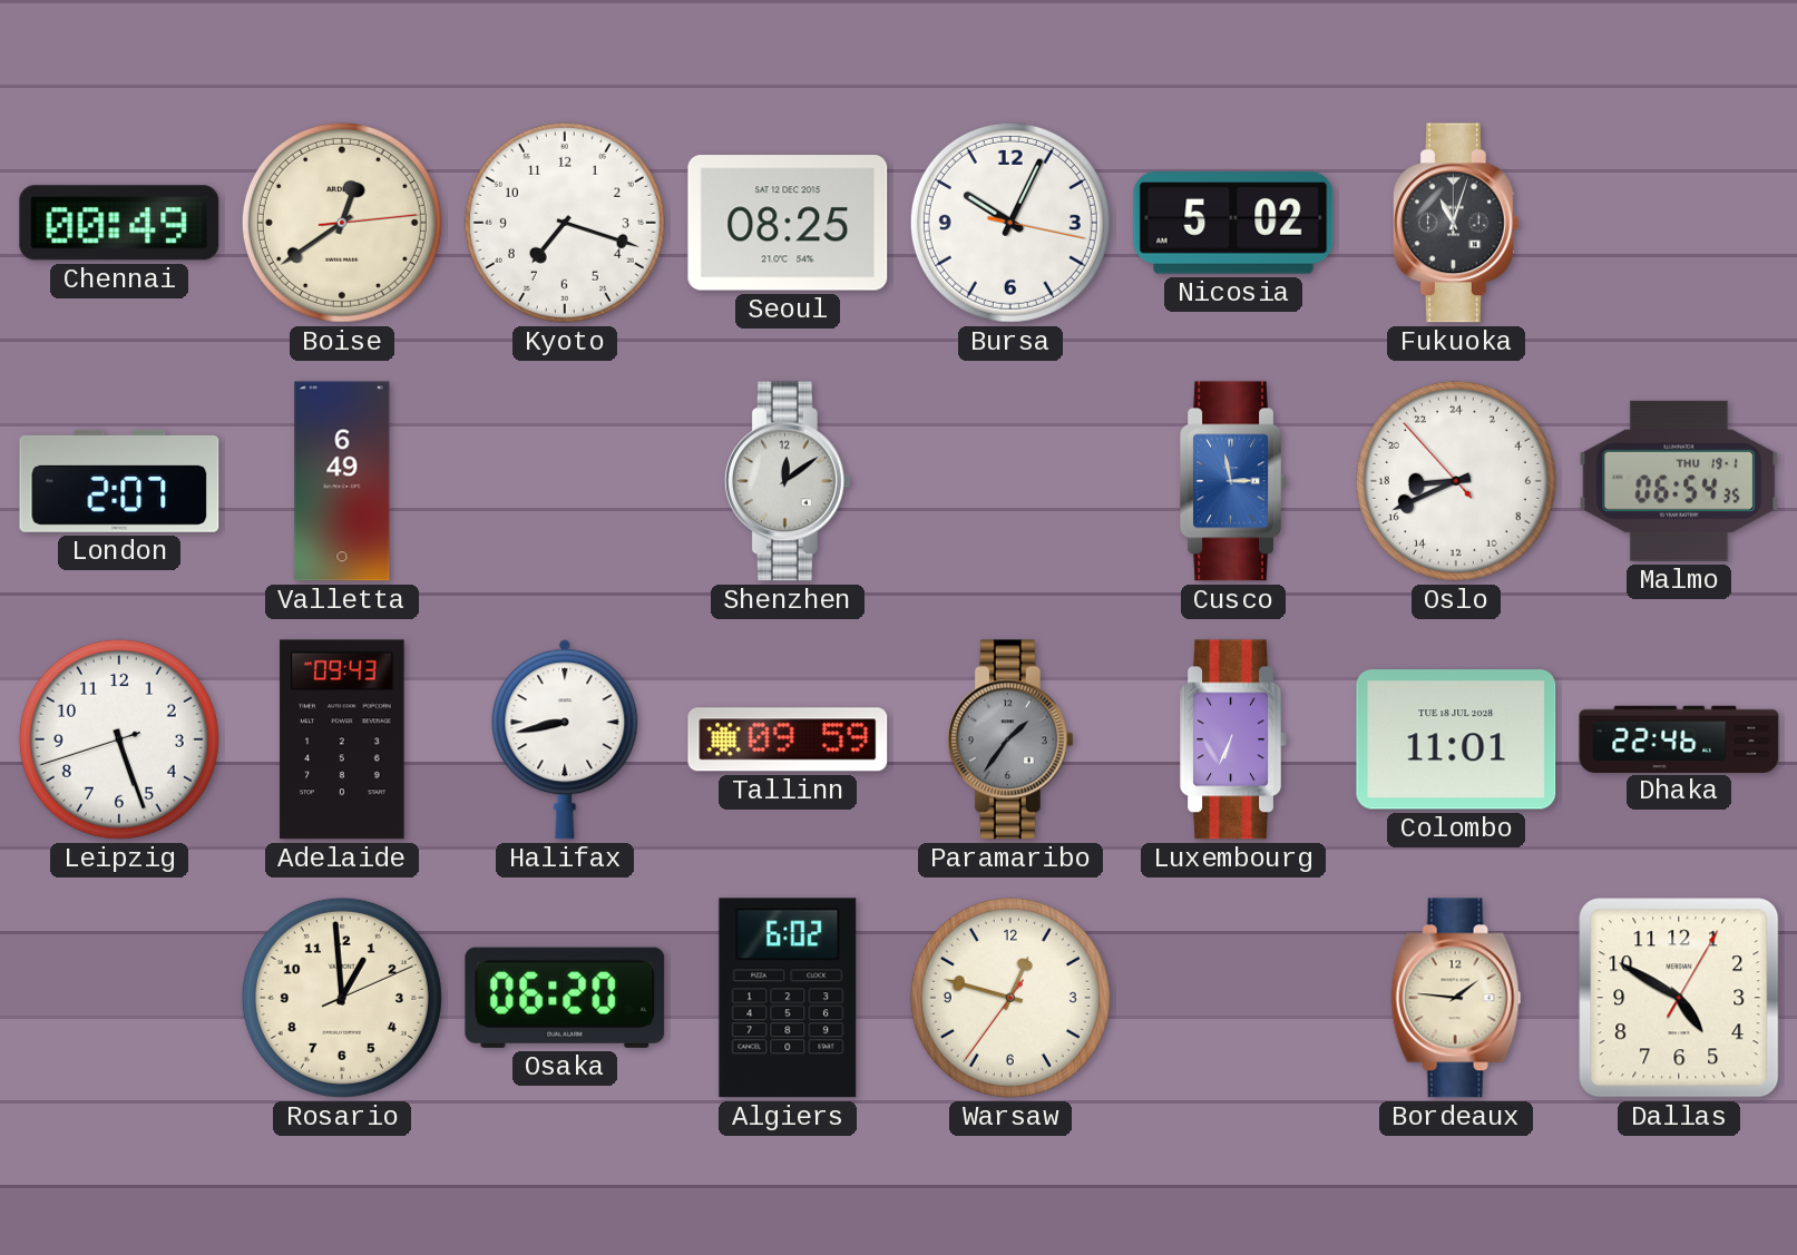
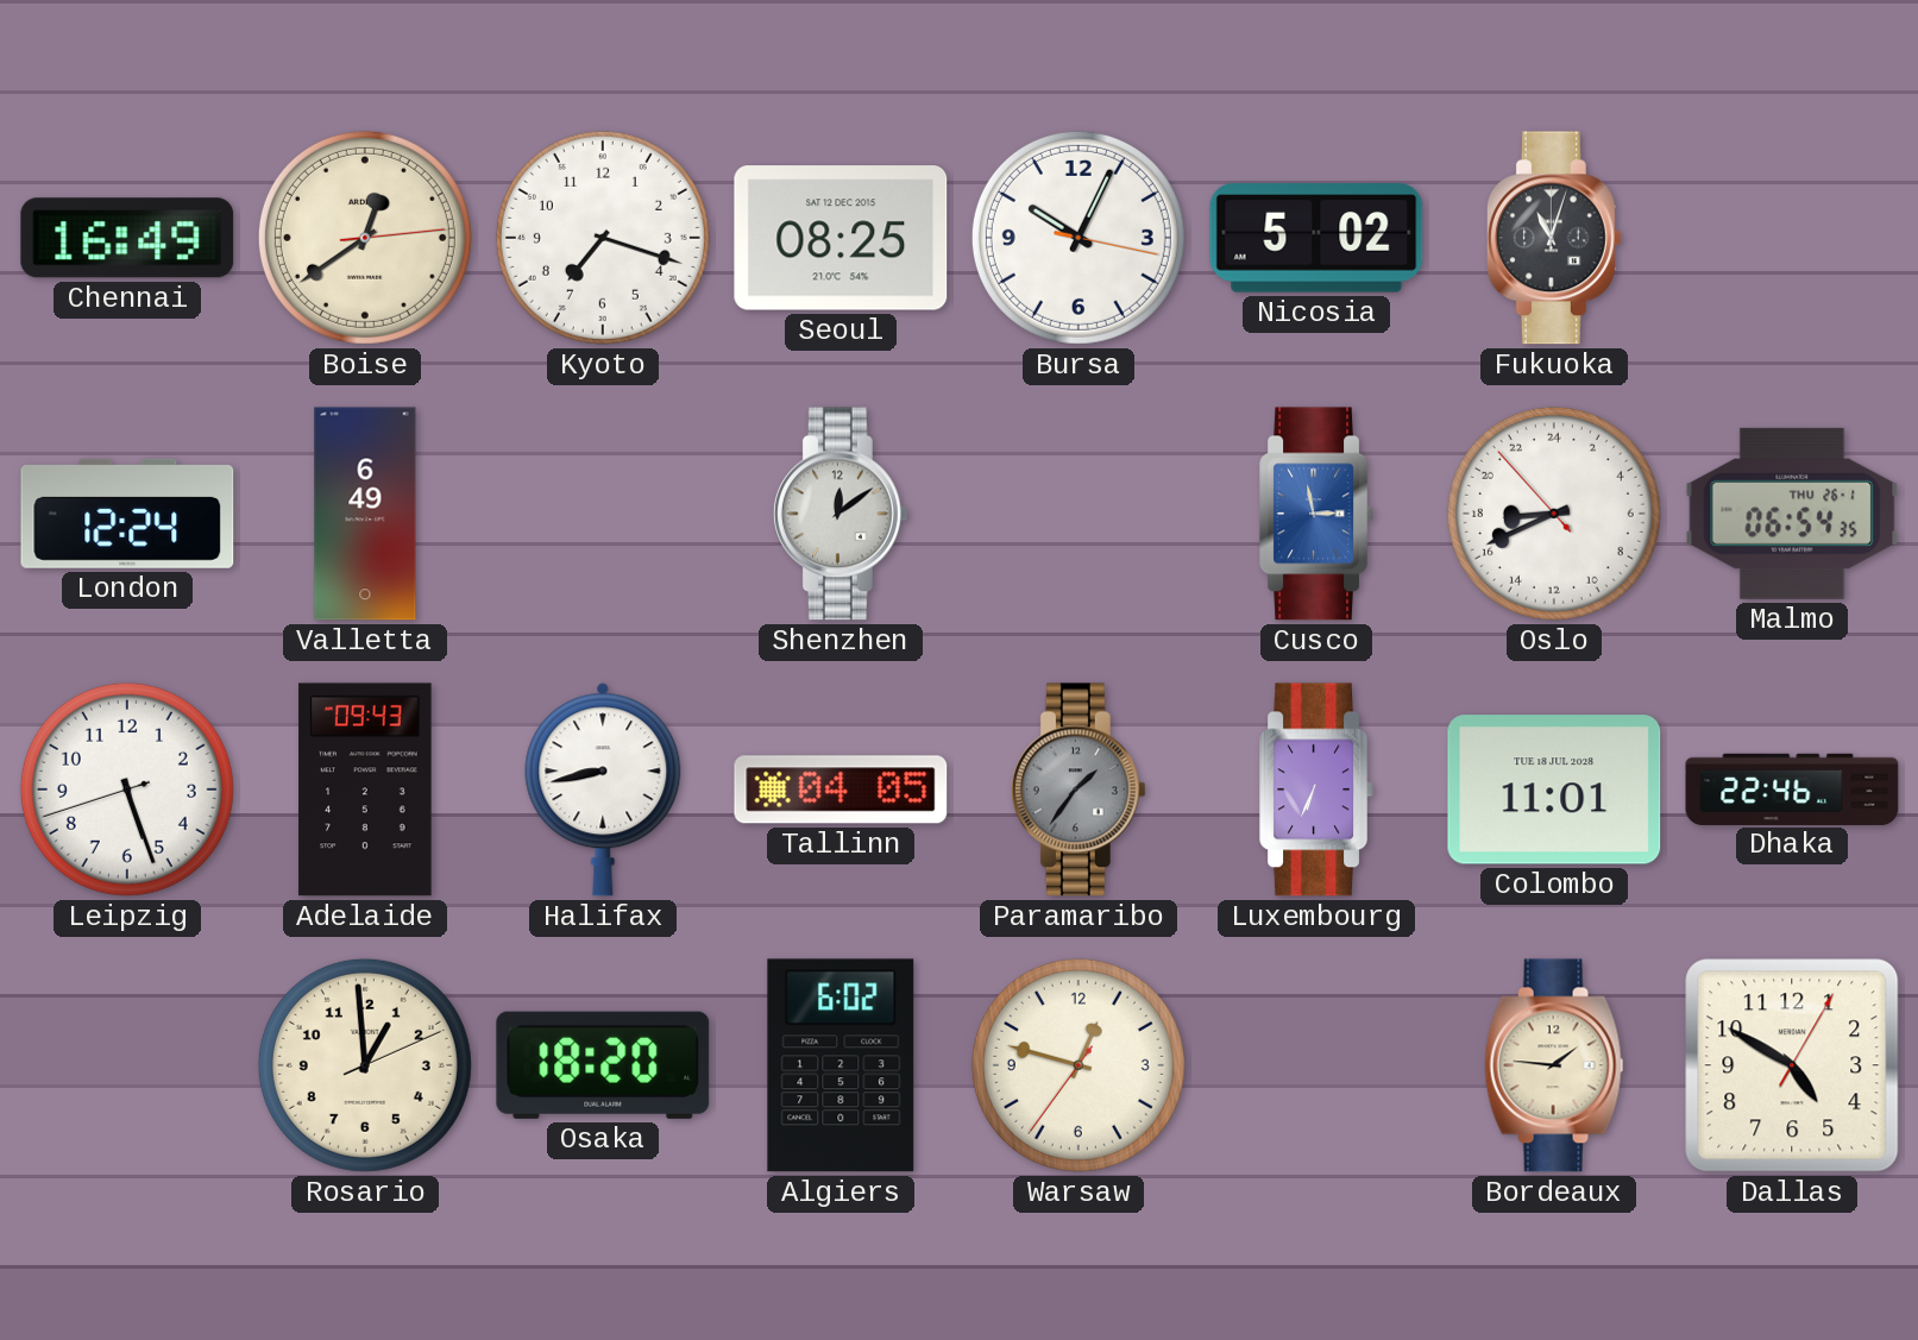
Chennai: 00:49 -> 16:49 (127, 238)
London: 2:07 -> 12:24 (127, 514)
Malmo date: THU 19-1 -> THU 26-1 (1792, 514)
Tallinn: 09:59 -> 04:05 (841, 789)
Osaka: 06:20 -> 18:20 (603, 1065)
